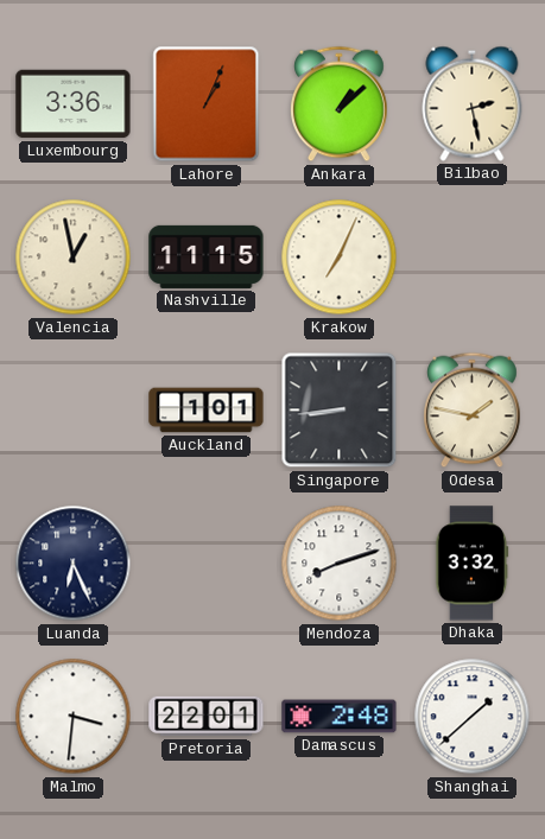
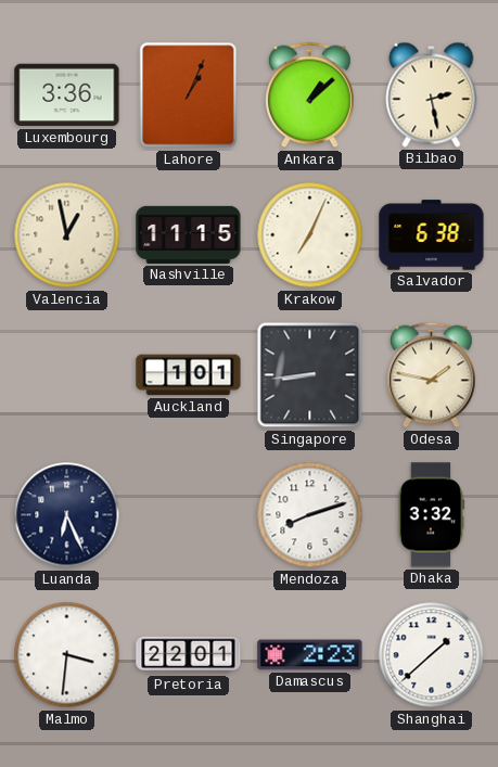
Salvador: none -> 6:38 (432, 235)
Damascus: 2:48 -> 2:23 (310, 655)
